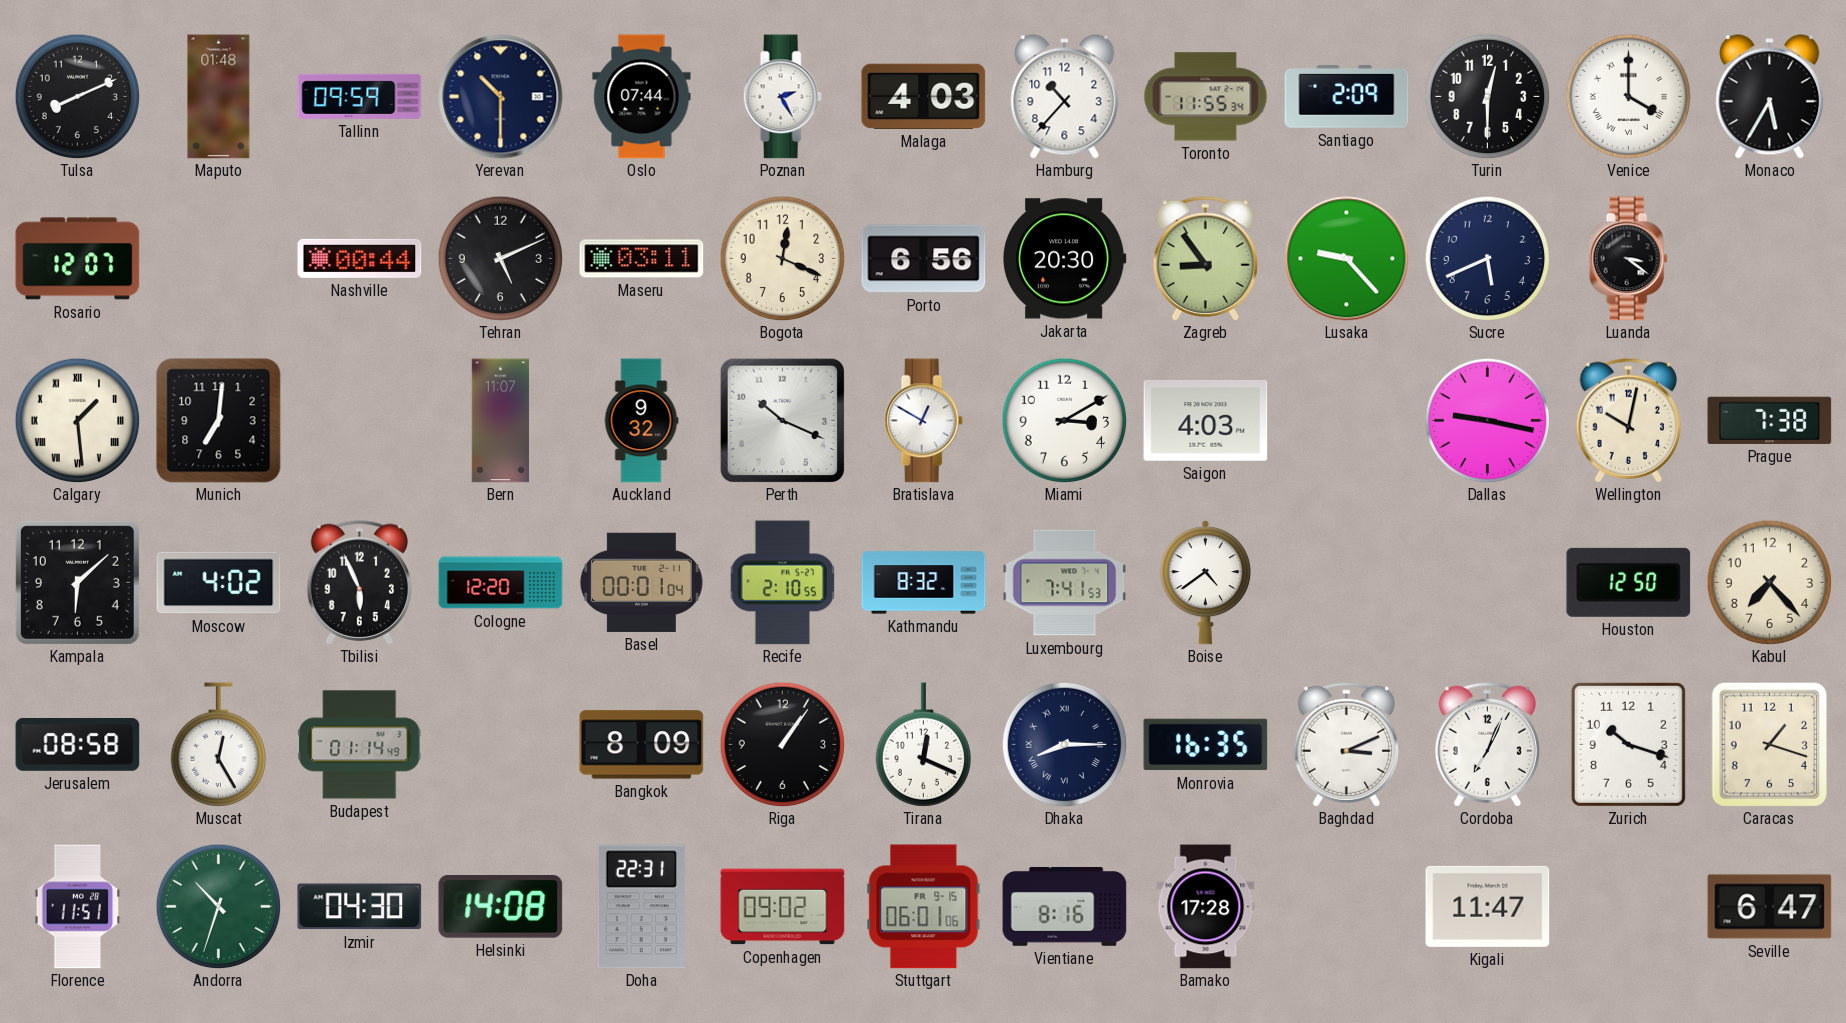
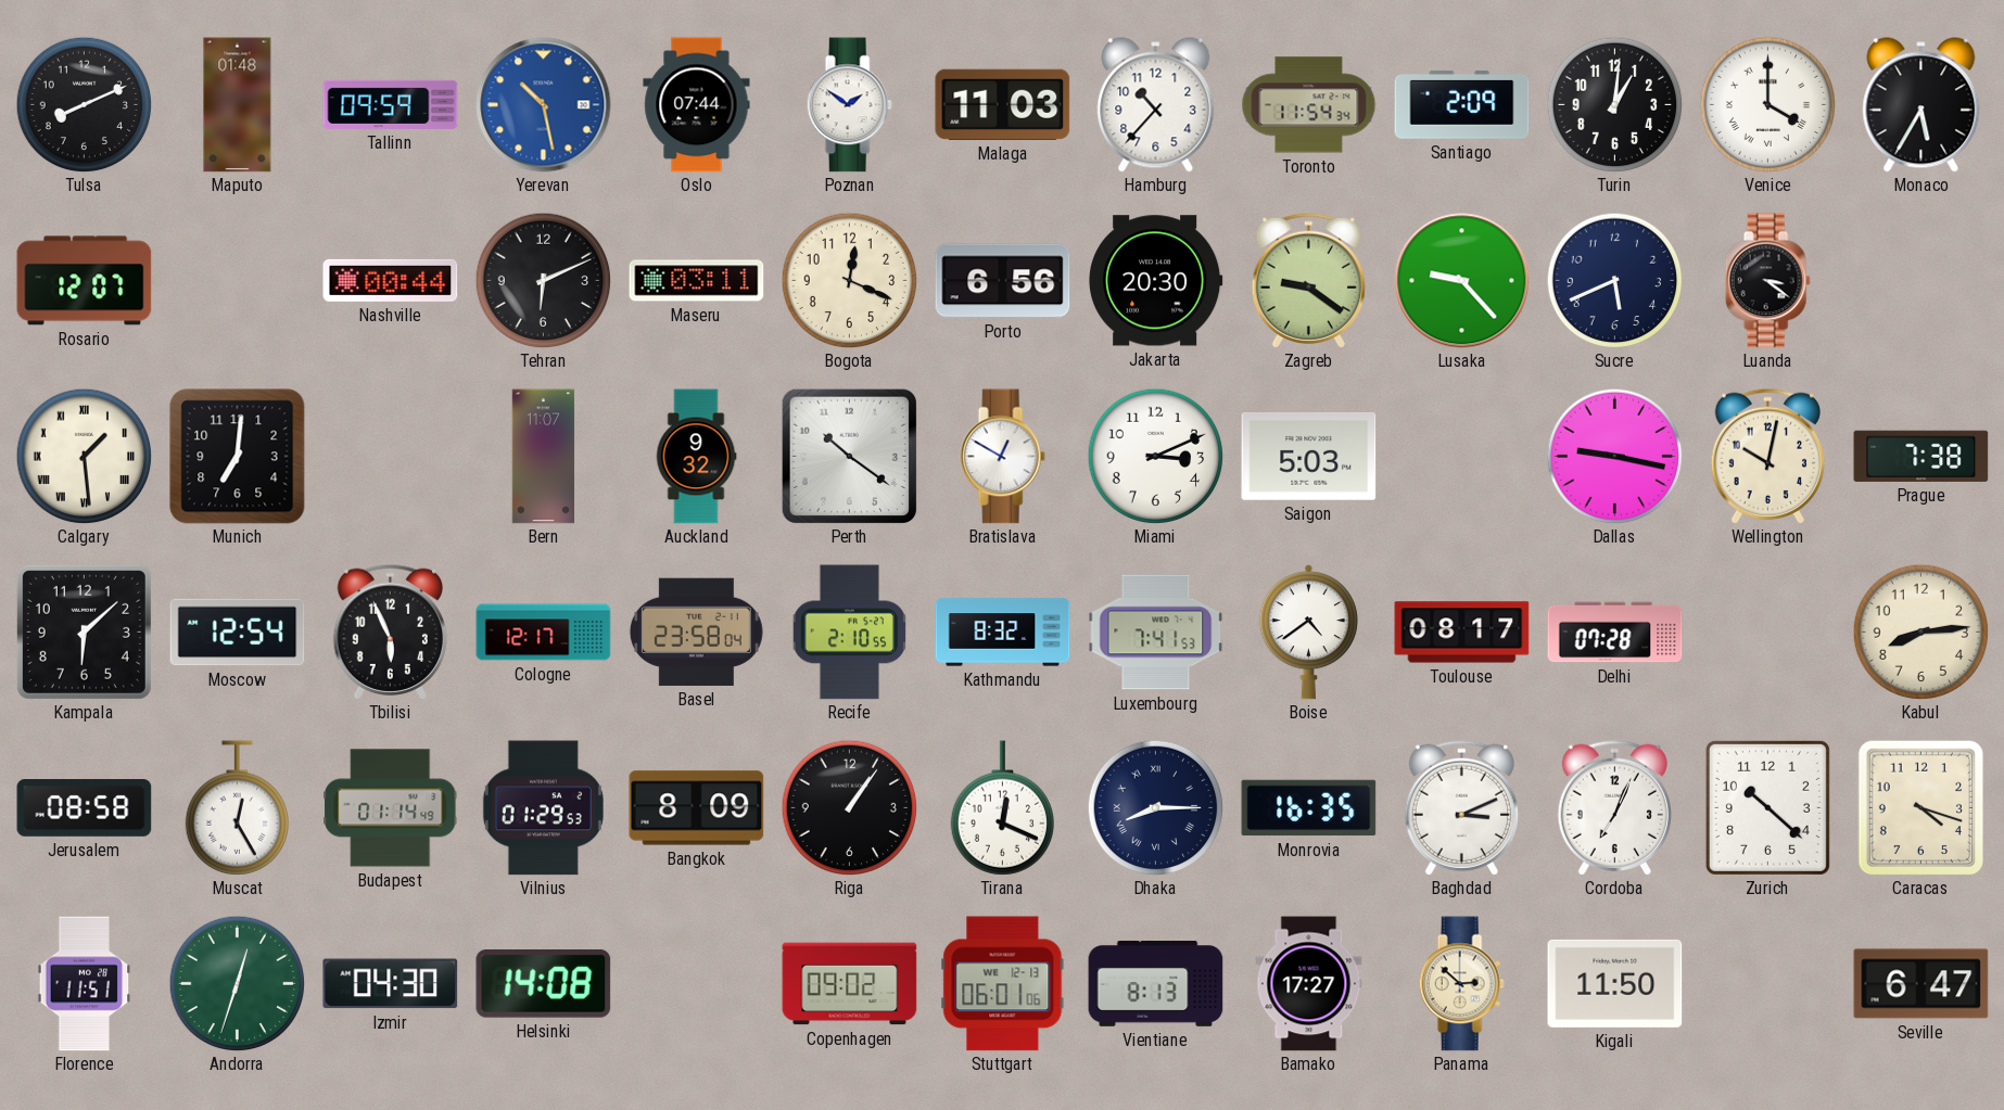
Yerevan: 10:30 -> 10:28 (544, 105)
Yerevan dial: navy -> blue (544, 105)
Poznan: 2:25 -> 1:51 (849, 105)
Malaga: 4:03 -> 11:03 (1003, 104)
Toronto: 11:55 -> 11:54 (1309, 105)
Turin: 12:30 -> 1:01 (1614, 104)
Tehran: 5:11 -> 6:11 (543, 280)
Zagreb: 8:54 -> 9:21 (1308, 280)
Perth: 10:19 -> 10:21 (849, 456)
Miami: 3:10 -> 3:11 (1155, 456)
Saigon: 4:03 -> 5:03 (1309, 456)
Moscow: 4:02 -> 12:54 (238, 633)
Cologne: 12:20 -> 12:17 (544, 633)
Basel: 00:01 -> 23:58 (696, 631)
Toulouse: none -> 08:17 (1462, 633)
Delhi: none -> 07:28 (1615, 633)
Houston: 12:50 -> none (1629, 582)
Kabul: 7:23 -> 8:14 (1920, 631)
Vilnius: none -> 01:29 (543, 808)
Zurich: 10:18 -> 10:22 (1767, 807)
Caracas: 1:18 -> 4:18 (1921, 807)
Andorra: 10:33 -> 12:33 (237, 983)
Doha: 22:31 -> none (641, 907)
Stuttgart date: FR 9-15 -> WE 12-13 (1003, 984)
Vientiane: 8:16 -> 8:13 (1156, 984)
Bamako: 17:28 -> 17:27 (1309, 984)
Panama: none -> 2:52 (1461, 984)
Kigali: 11:47 -> 11:50 (1615, 983)
